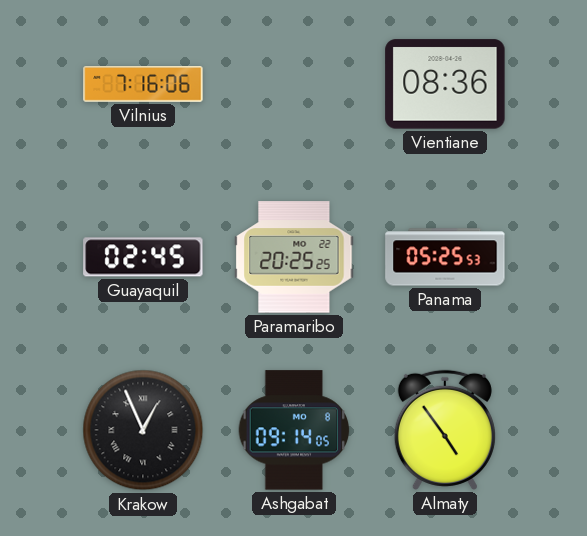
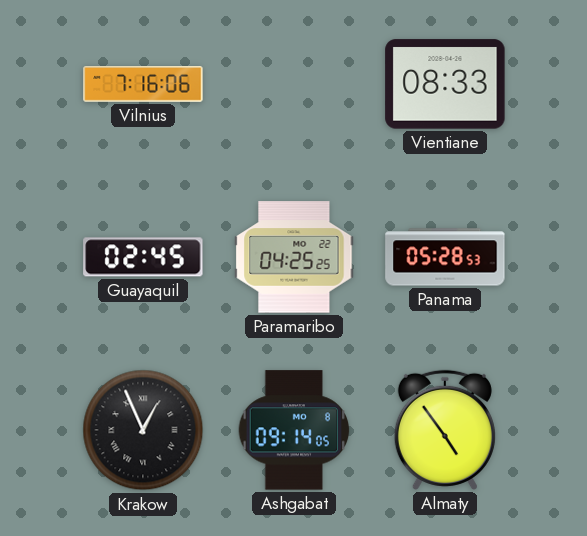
Vientiane: 08:36 -> 08:33 (445, 84)
Paramaribo: 20:25 -> 04:25 (294, 257)
Panama: 05:25 -> 05:28 (445, 257)
